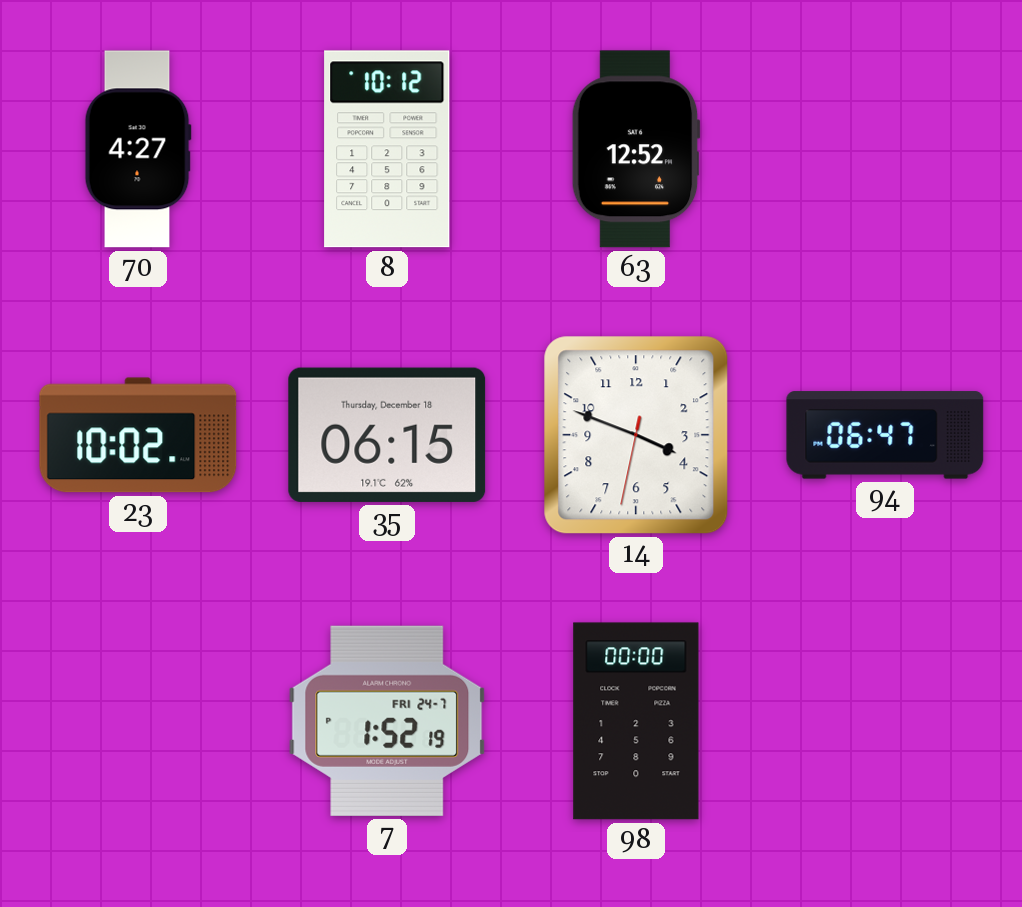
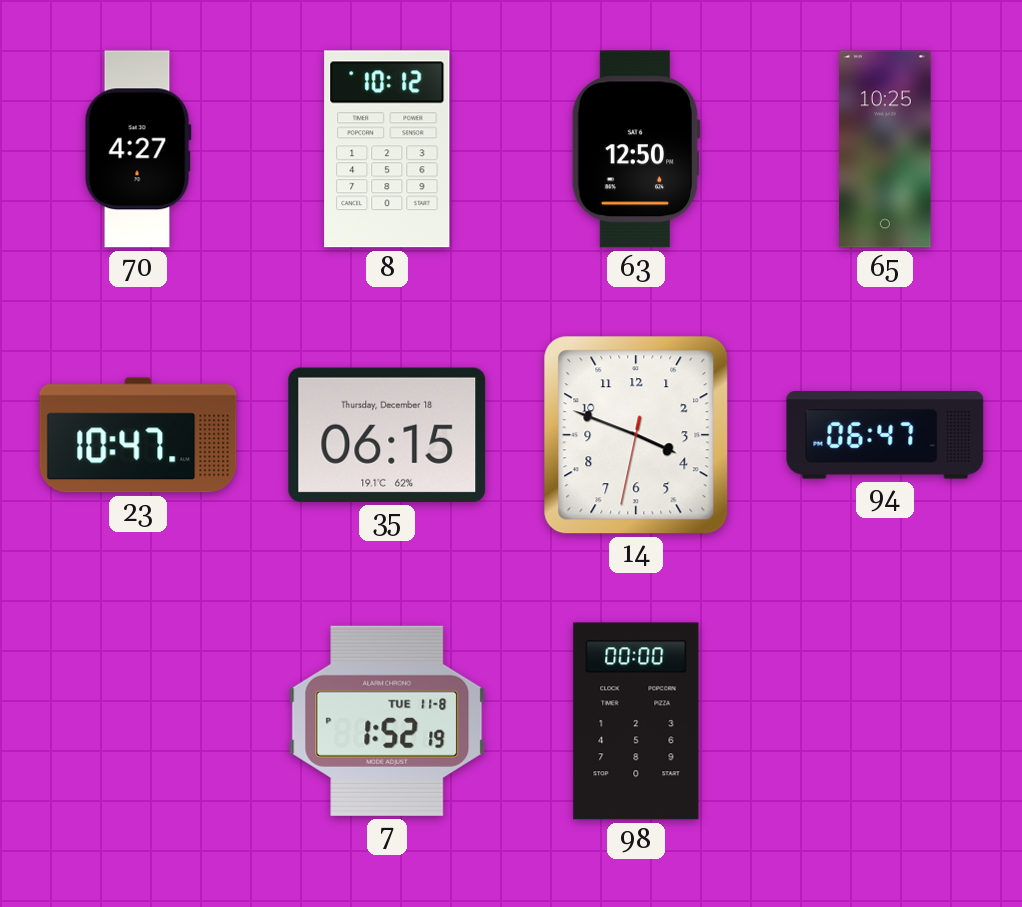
63: 12:52 -> 12:50 (636, 149)
65: none -> 10:25 (885, 149)
23: 10:02 -> 10:47 (138, 435)
7 date: FRI 24-7 -> TUE 11-8 (387, 721)
